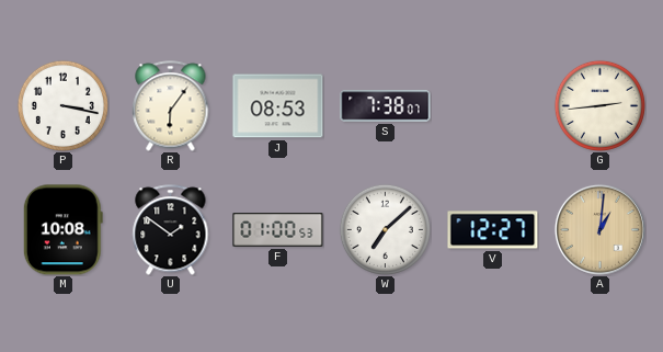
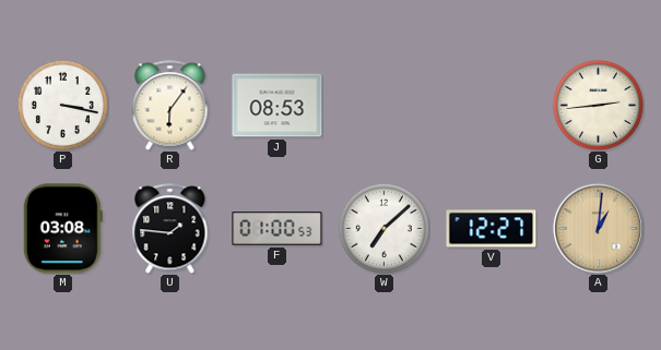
S: 7:38 -> none (386, 106)
M: 10:08 -> 03:08 (62, 229)
U: 1:51 -> 1:46 (170, 229)
